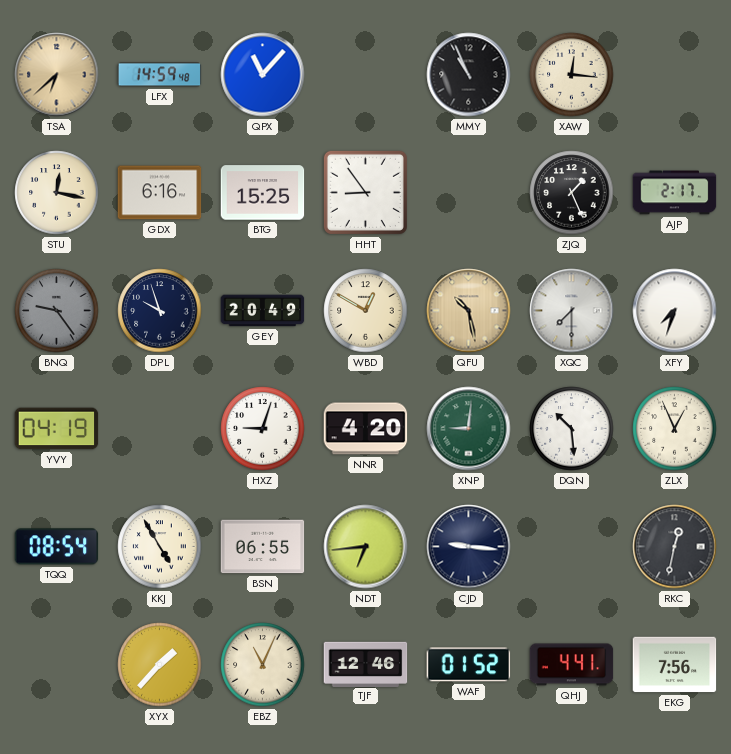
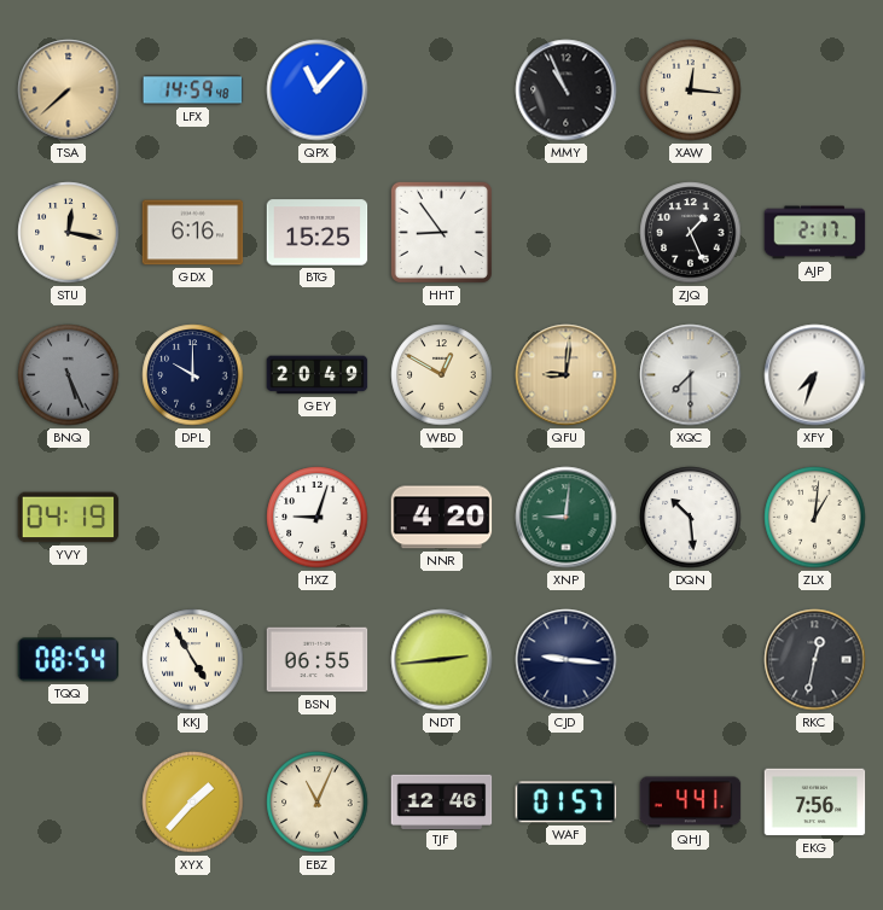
TSA: 6:38 -> 7:38 (69, 91)
BNQ: 9:24 -> 5:26 (69, 375)
DPL: 9:57 -> 10:00 (193, 375)
QFU: 10:28 -> 9:01 (567, 375)
ZLX: 12:56 -> 1:01 (815, 518)
NDT: 6:44 -> 2:44 (442, 660)
WAF: 01:52 -> 01:57 (567, 803)
